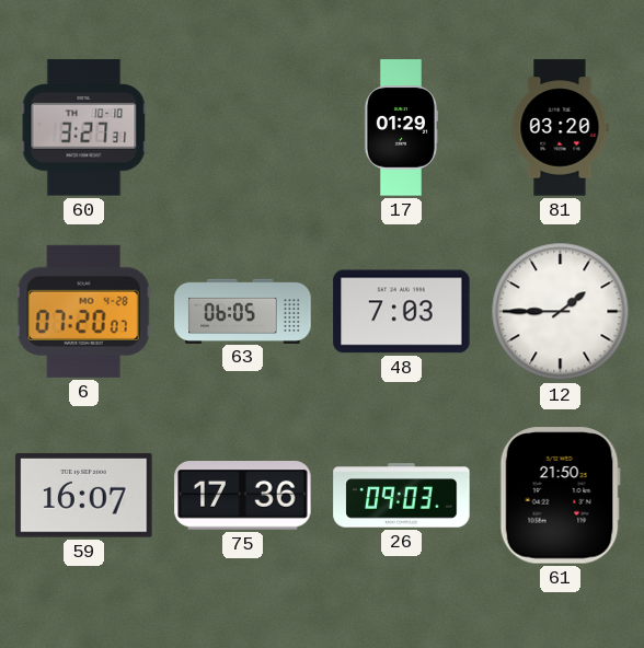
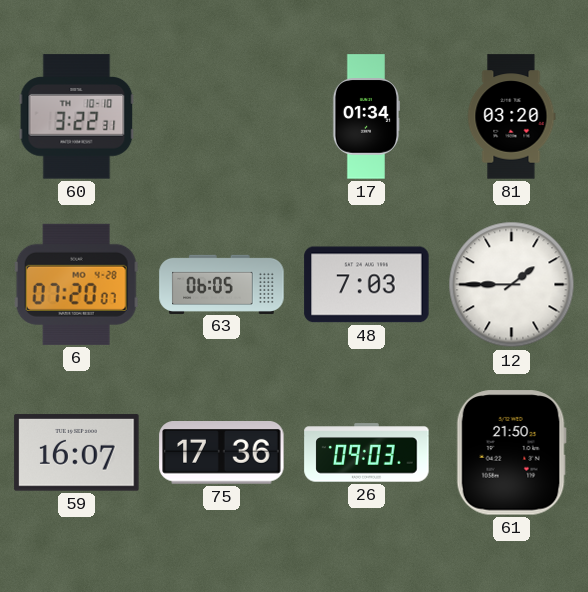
60: 3:27 -> 3:22 (77, 117)
17: 01:29 -> 01:34 (366, 117)
